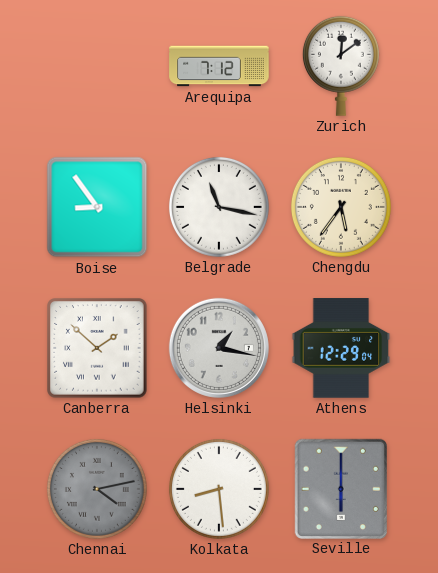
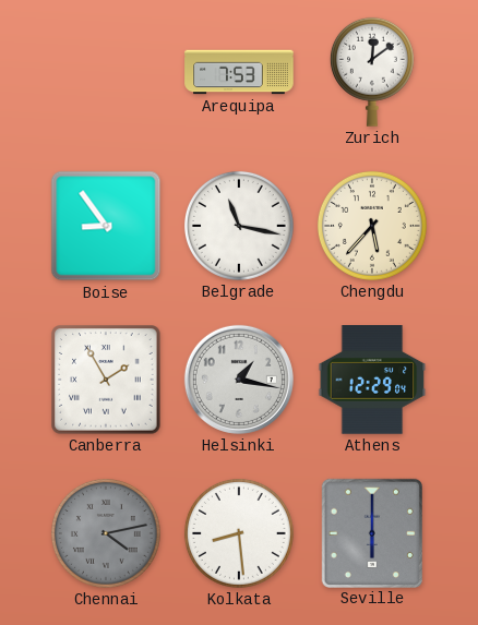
Arequipa: 7:12 -> 7:53 (239, 72)
Chengdu: 5:36 -> 5:37 (372, 226)
Canberra: 1:52 -> 1:55 (106, 380)
